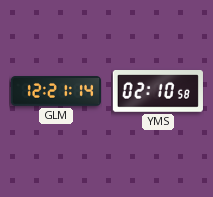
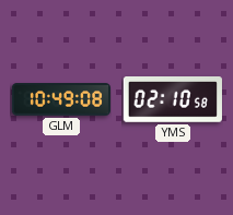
GLM: 12:21 -> 10:49 (60, 99)
